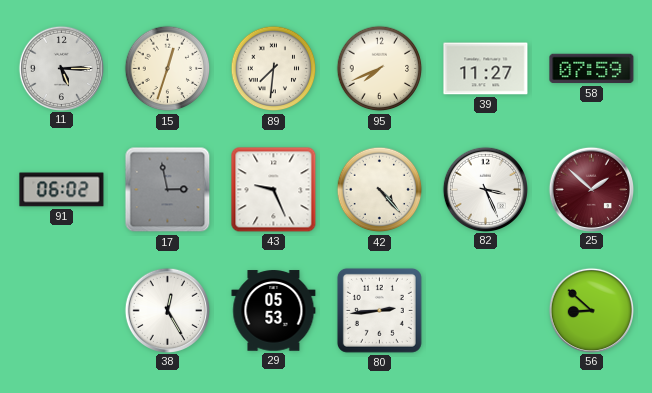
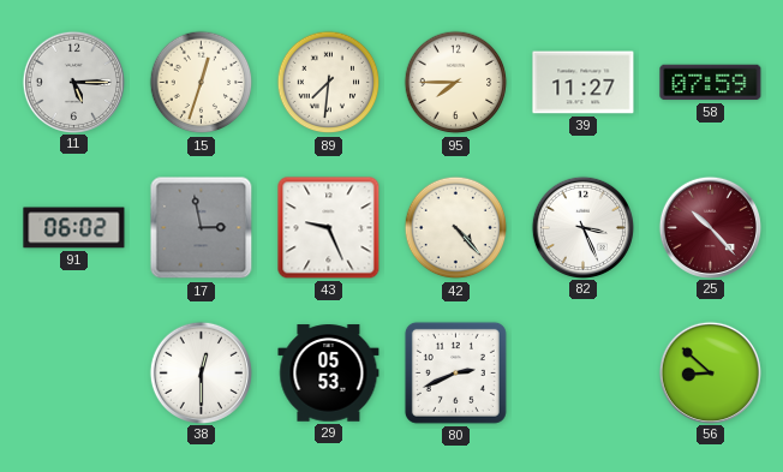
95: 7:41 -> 7:45 (456, 83)
25: 1:52 -> 10:23 (710, 227)
38: 12:25 -> 12:30 (201, 372)
80: 2:44 -> 2:41 (455, 372)
